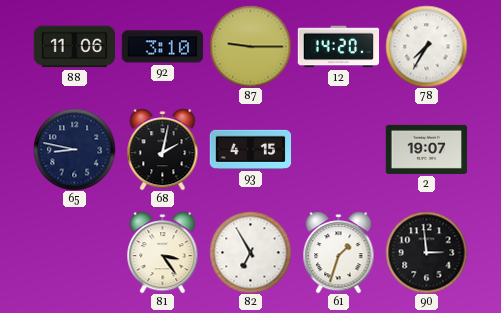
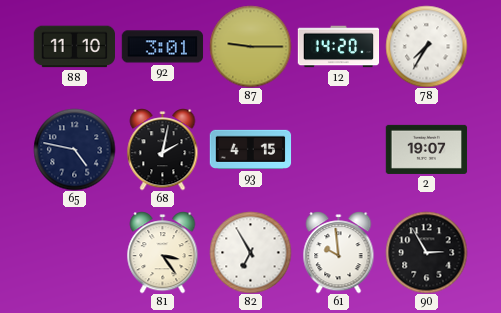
88: 11:06 -> 11:10 (74, 47)
92: 3:10 -> 3:01 (162, 47)
65: 8:47 -> 4:47 (74, 149)
61: 1:33 -> 9:59 (339, 252)
90: 2:59 -> 2:55 (426, 252)
